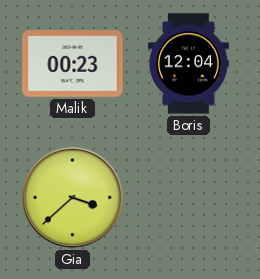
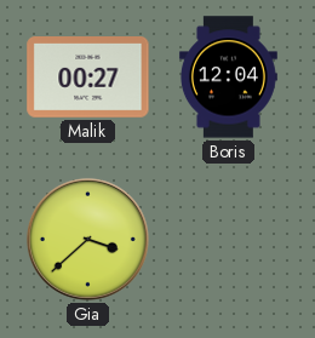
Malik: 00:23 -> 00:27 (88, 78)
